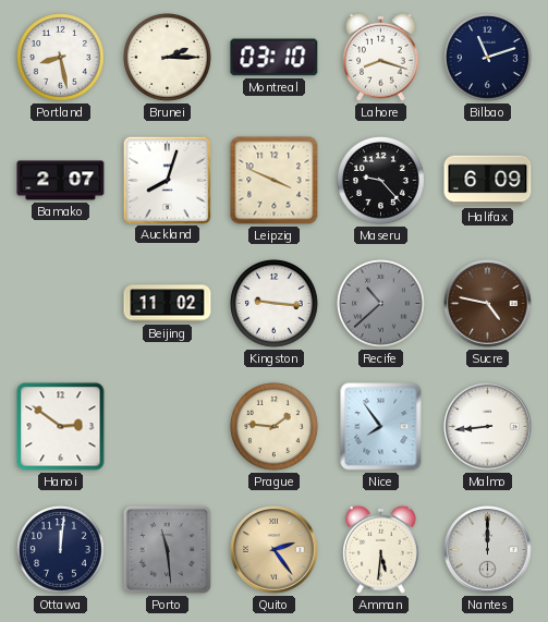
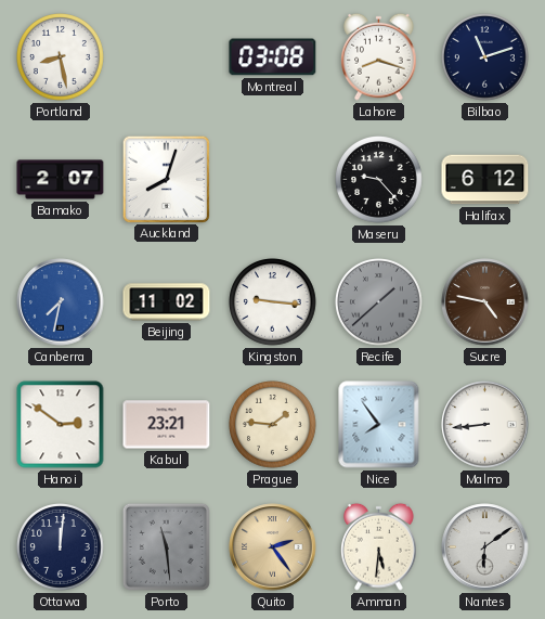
Brunei: 2:15 -> none (168, 58)
Montreal: 03:10 -> 03:08 (273, 57)
Leipzig: 3:49 -> none (275, 181)
Halifax: 6:09 -> 6:12 (485, 180)
Canberra: none -> 7:32 (61, 302)
Recife: 10:38 -> 1:38 (379, 302)
Kabul: none -> 23:21 (167, 425)
Nantes: 12:00 -> 6:09 (485, 547)
